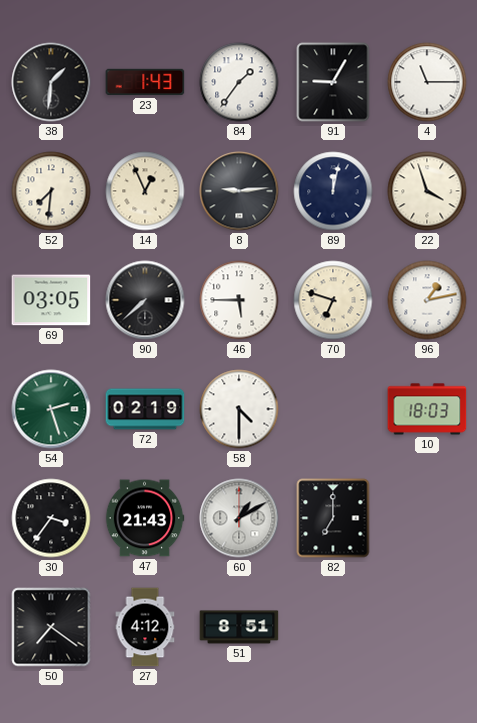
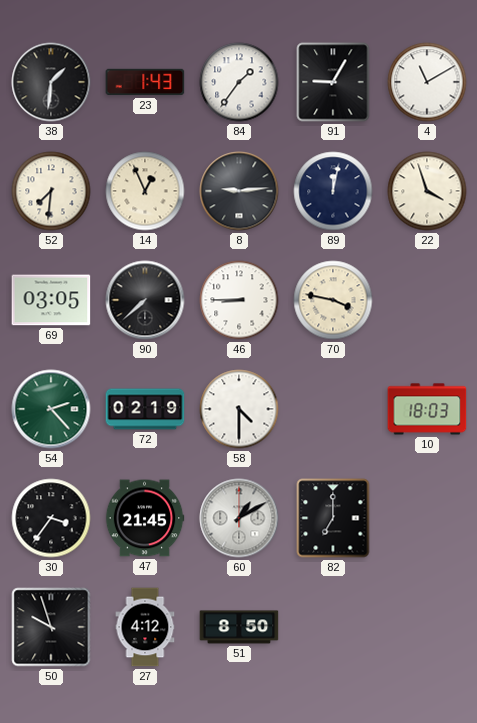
4: 11:15 -> 11:10 (427, 82)
46: 5:45 -> 8:45 (239, 300)
70: 6:48 -> 3:47 (333, 300)
96: 1:13 -> none (427, 300)
54: 2:27 -> 2:23 (51, 409)
47: 21:43 -> 21:45 (145, 518)
50: 7:21 -> 9:57 (51, 627)
51: 8:51 -> 8:50 (239, 627)
